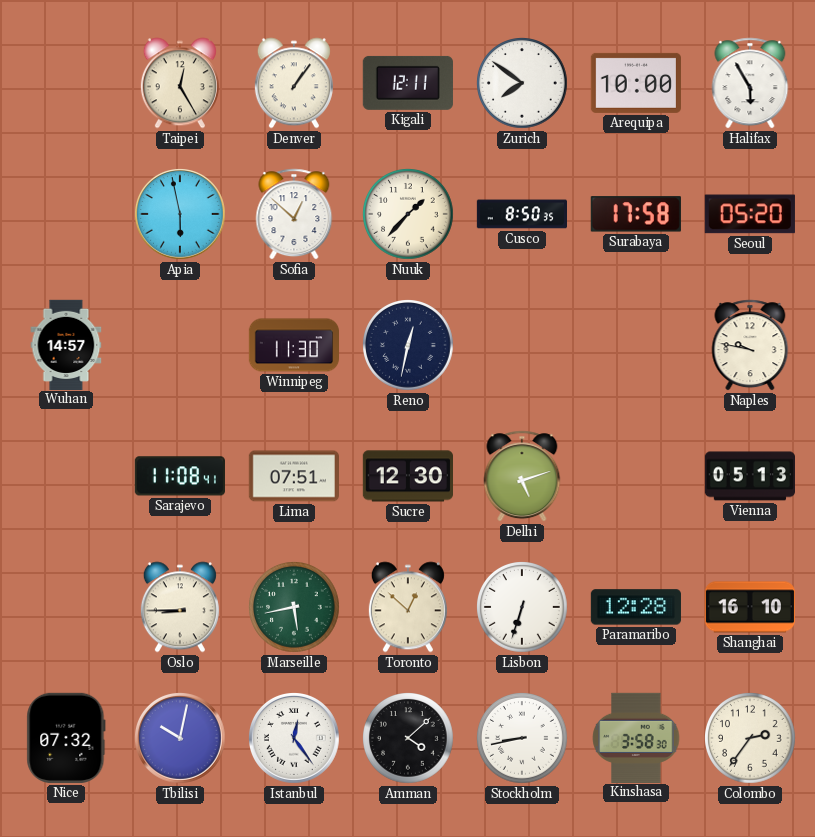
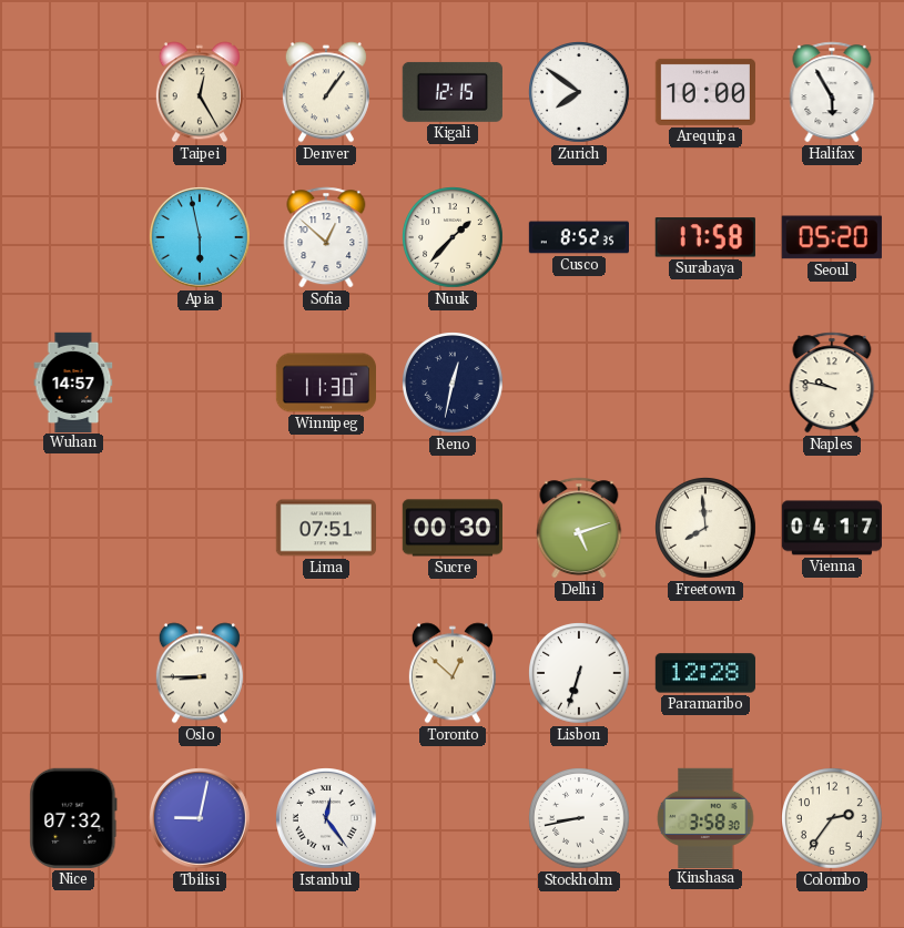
Kigali: 12:11 -> 12:15 (453, 92)
Cusco: 8:50 -> 8:52 (578, 237)
Sarajevo: 11:08 -> none (180, 476)
Sucre: 12:30 -> 00:30 (451, 528)
Freetown: none -> 7:59 (707, 529)
Vienna: 05:13 -> 04:17 (831, 528)
Marseille: 5:43 -> none (295, 608)
Shanghai: 16:10 -> none (750, 607)
Tbilisi: 10:02 -> 9:02 (201, 819)
Amman: 4:08 -> none (409, 739)
